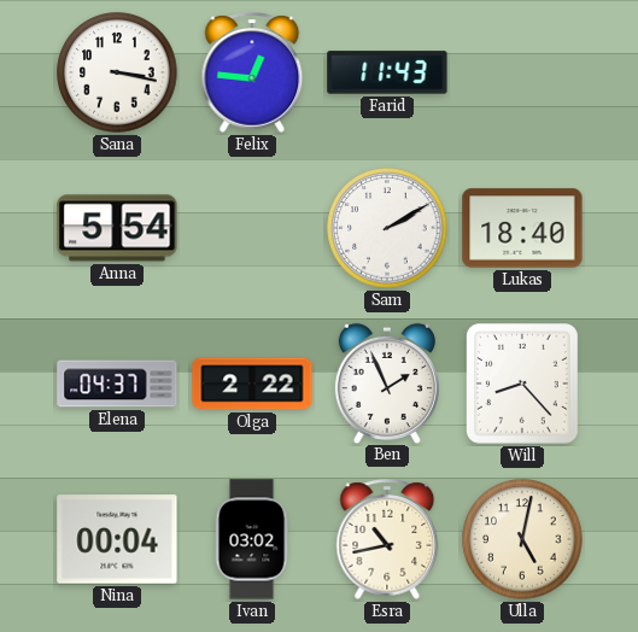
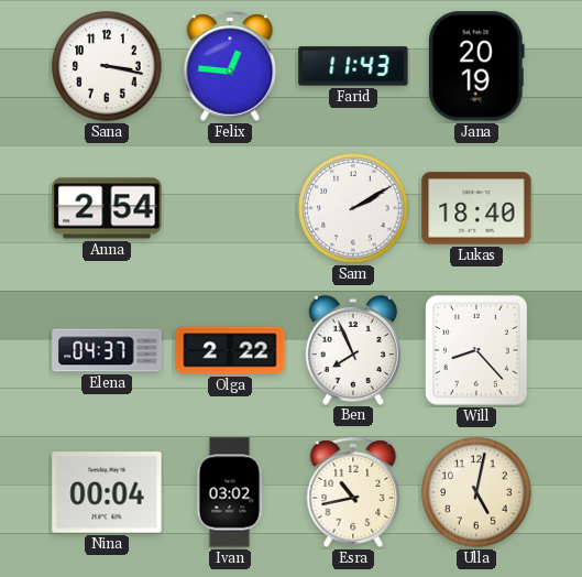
Jana: none -> 20:19 (476, 66)
Anna: 5:54 -> 2:54 (107, 208)
Ben: 1:56 -> 7:56 (353, 349)
